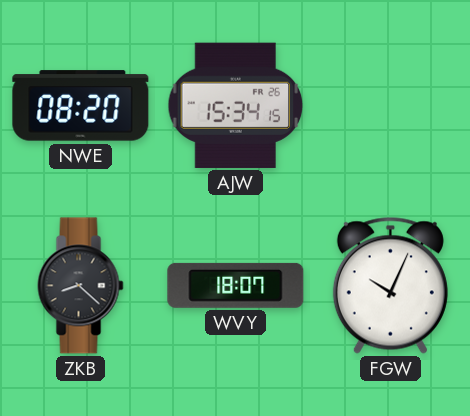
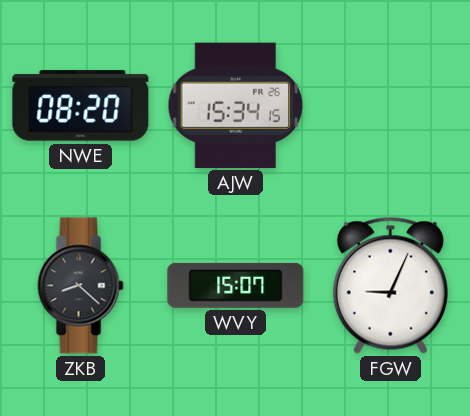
WVY: 18:07 -> 15:07 (236, 285)
FGW: 10:04 -> 9:04 (390, 285)
